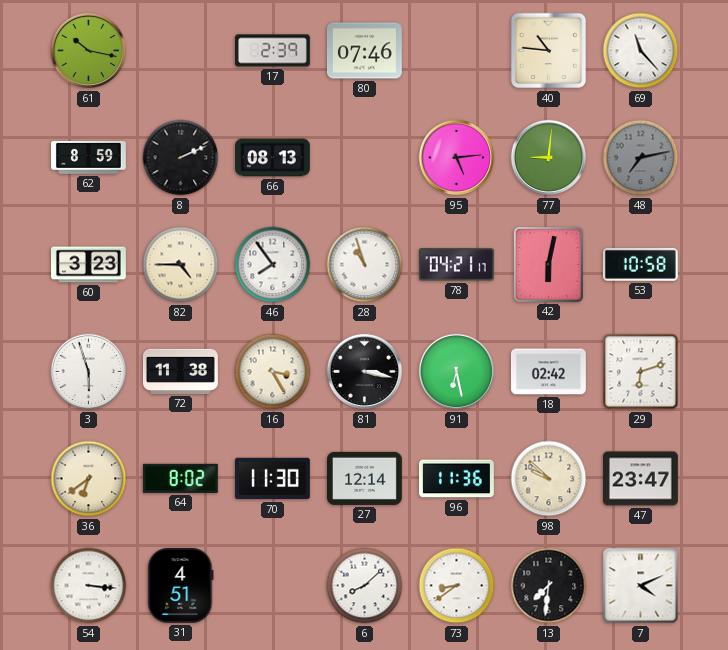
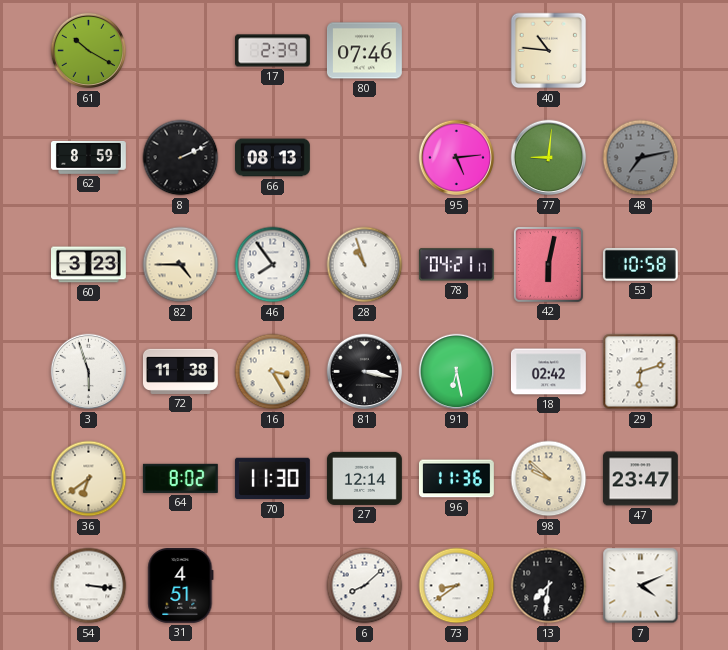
61: 10:17 -> 10:20 (89, 51)
69: 11:23 -> none (641, 51)
